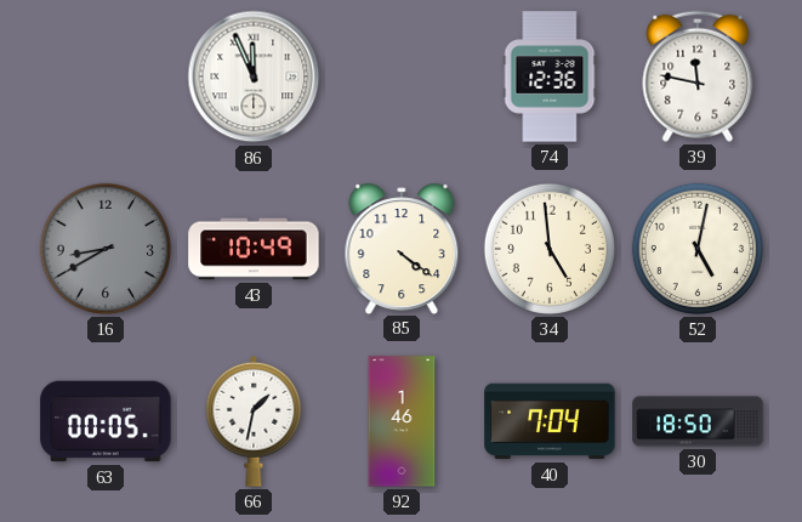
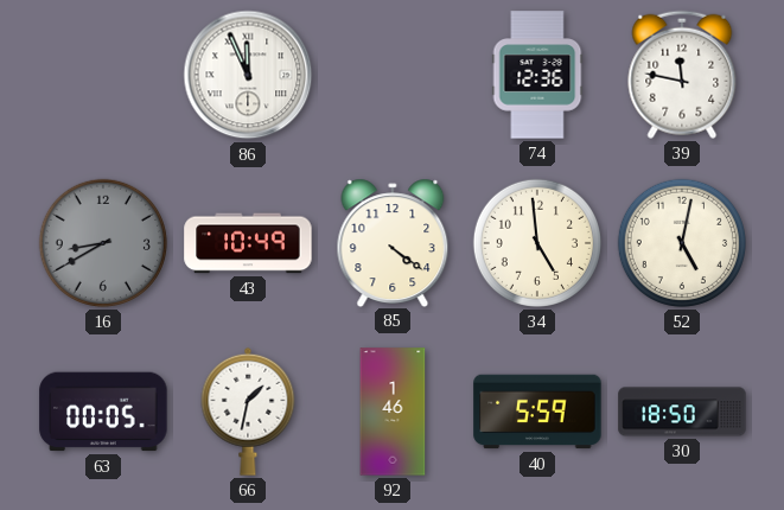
40: 7:04 -> 5:59 (537, 412)
